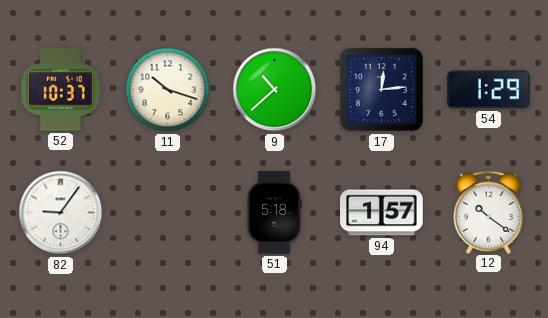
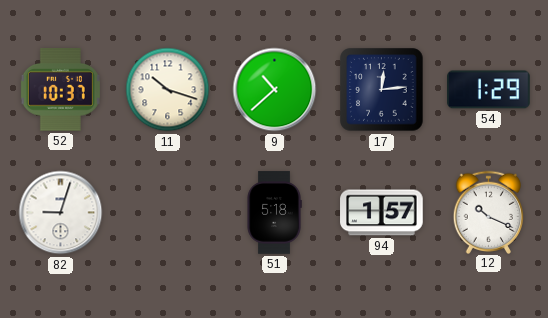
82: 9:06 -> 9:03 (61, 213)
12: 10:21 -> 10:19 (489, 212)
